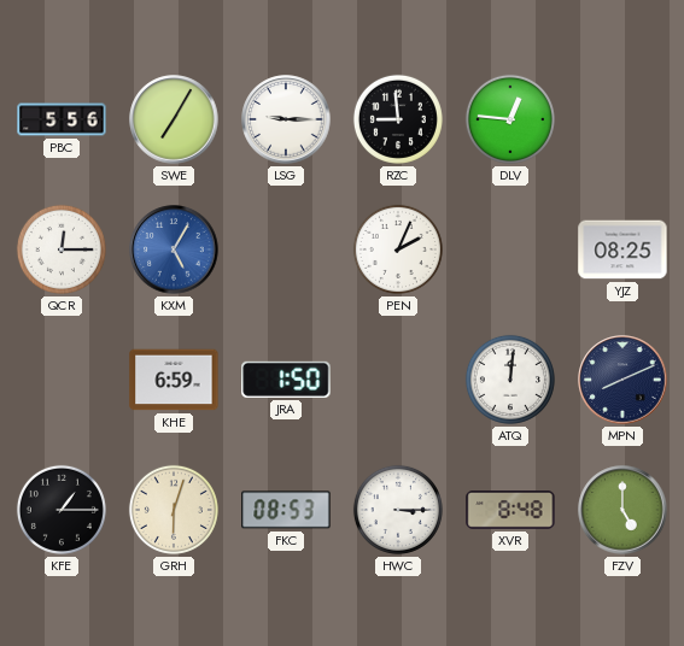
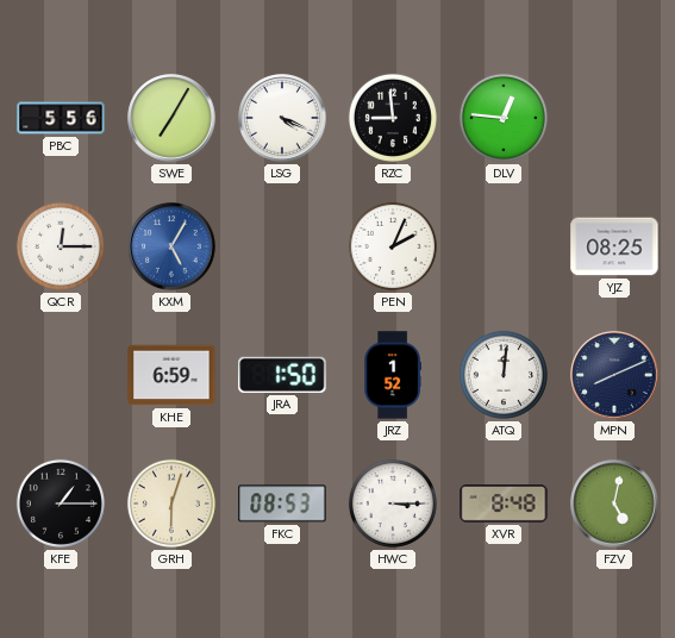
LSG: 9:15 -> 4:19 (282, 118)
JRZ: none -> 1:52 (393, 375)
FZV: 5:00 -> 5:02 (614, 503)
